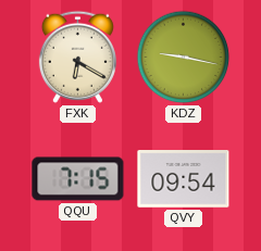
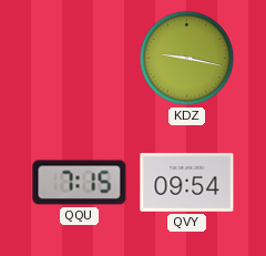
FXK: 6:20 -> none (77, 57)
